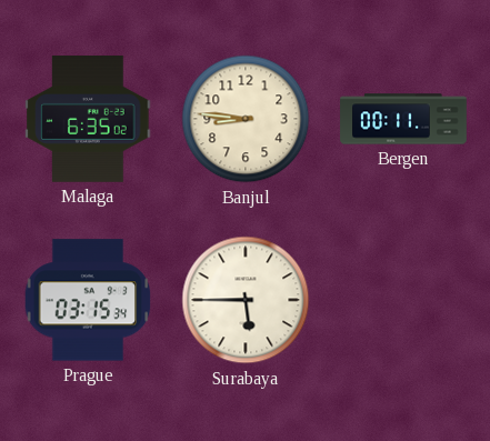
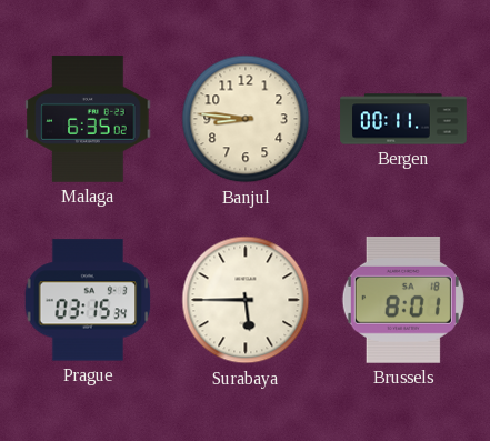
Brussels: none -> 8:01 (403, 300)
